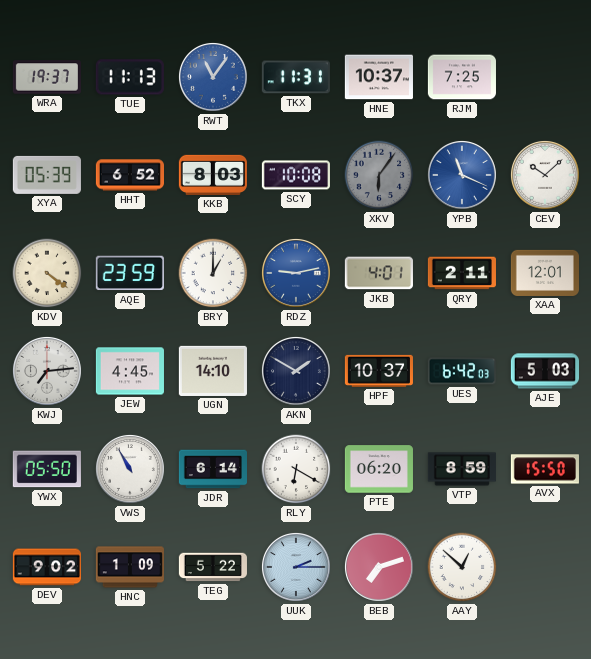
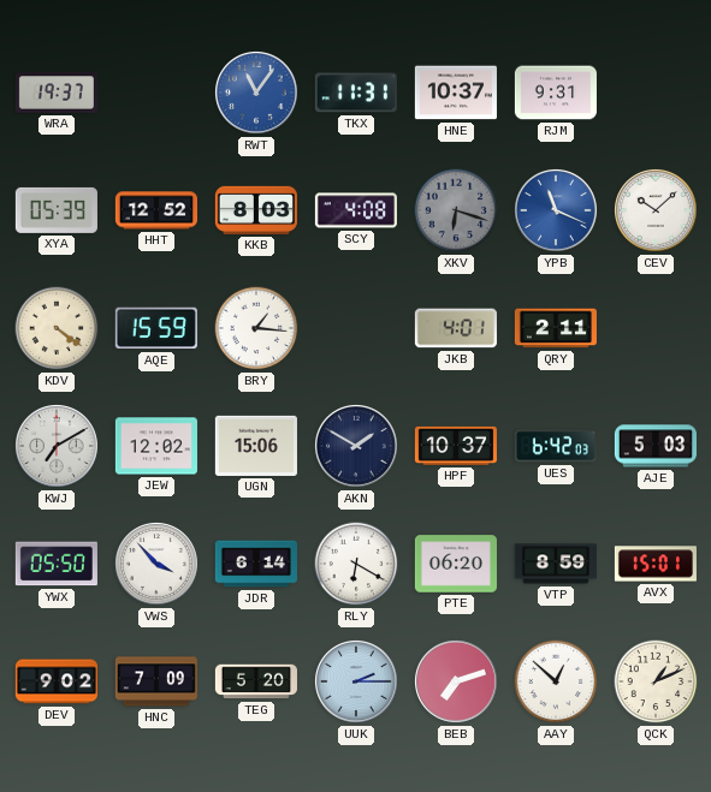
TUE: 11:13 -> none (130, 77)
RJM: 7:25 -> 9:31 (556, 93)
HHT: 6:52 -> 12:52 (155, 210)
SCY: 10:08 -> 4:08 (356, 210)
XKV: 6:06 -> 6:18 (456, 210)
AQE: 23:59 -> 15:59 (156, 328)
BRY: 1:00 -> 1:16 (256, 328)
RDZ: 9:13 -> none (296, 273)
XAA: 12:01 -> none (545, 273)
KWJ: 7:14 -> 7:10 (57, 446)
JEW: 4:45 -> 12:02 (156, 446)
UGN: 14:10 -> 15:06 (256, 446)
VWS: 10:55 -> 3:53 (156, 564)
AVX: 15:50 -> 15:01 (656, 564)
HNC: 1:09 -> 7:09 (156, 681)
TEG: 5:22 -> 5:20 (256, 681)
QCK: none -> 1:11 (656, 681)
